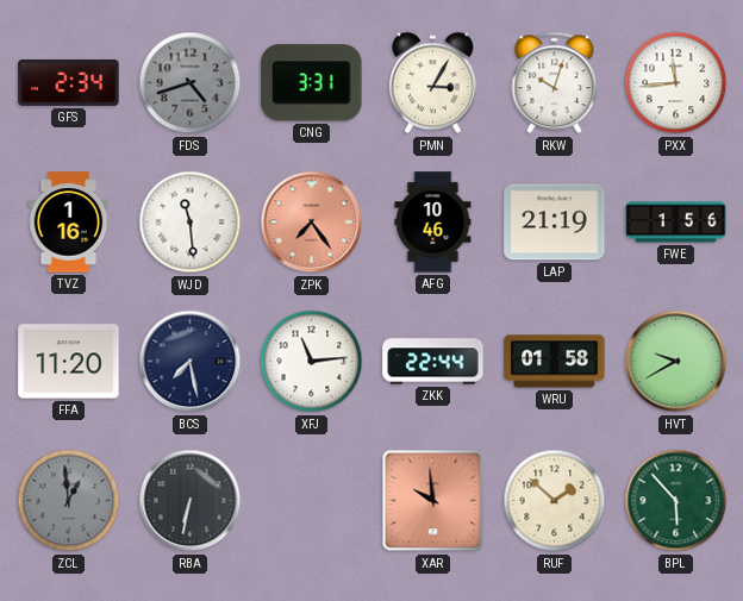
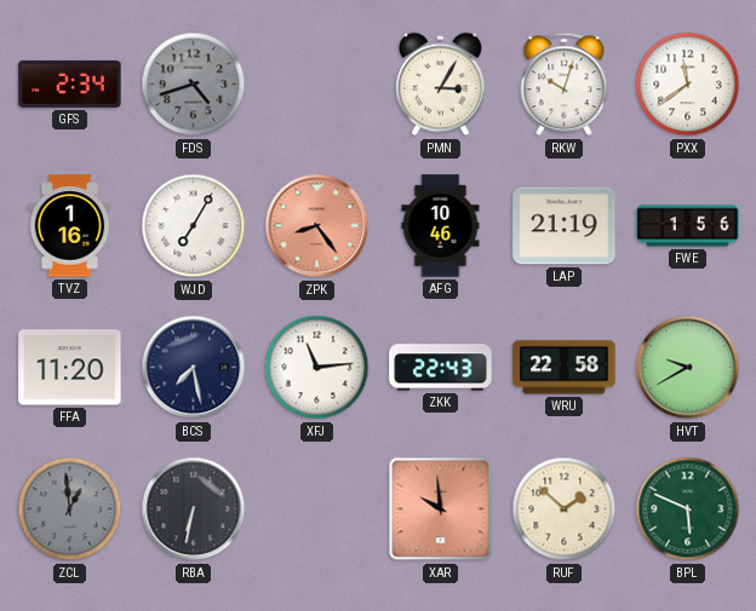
CNG: 3:31 -> none (312, 83)
PXX: 11:44 -> 11:39 (688, 85)
WJD: 11:29 -> 7:05 (194, 226)
ZPK: 7:24 -> 8:24 (317, 226)
ZKK: 22:44 -> 22:43 (441, 368)
WRU: 01:58 -> 22:58 (565, 368)
BPL: 5:53 -> 5:49 (688, 509)
